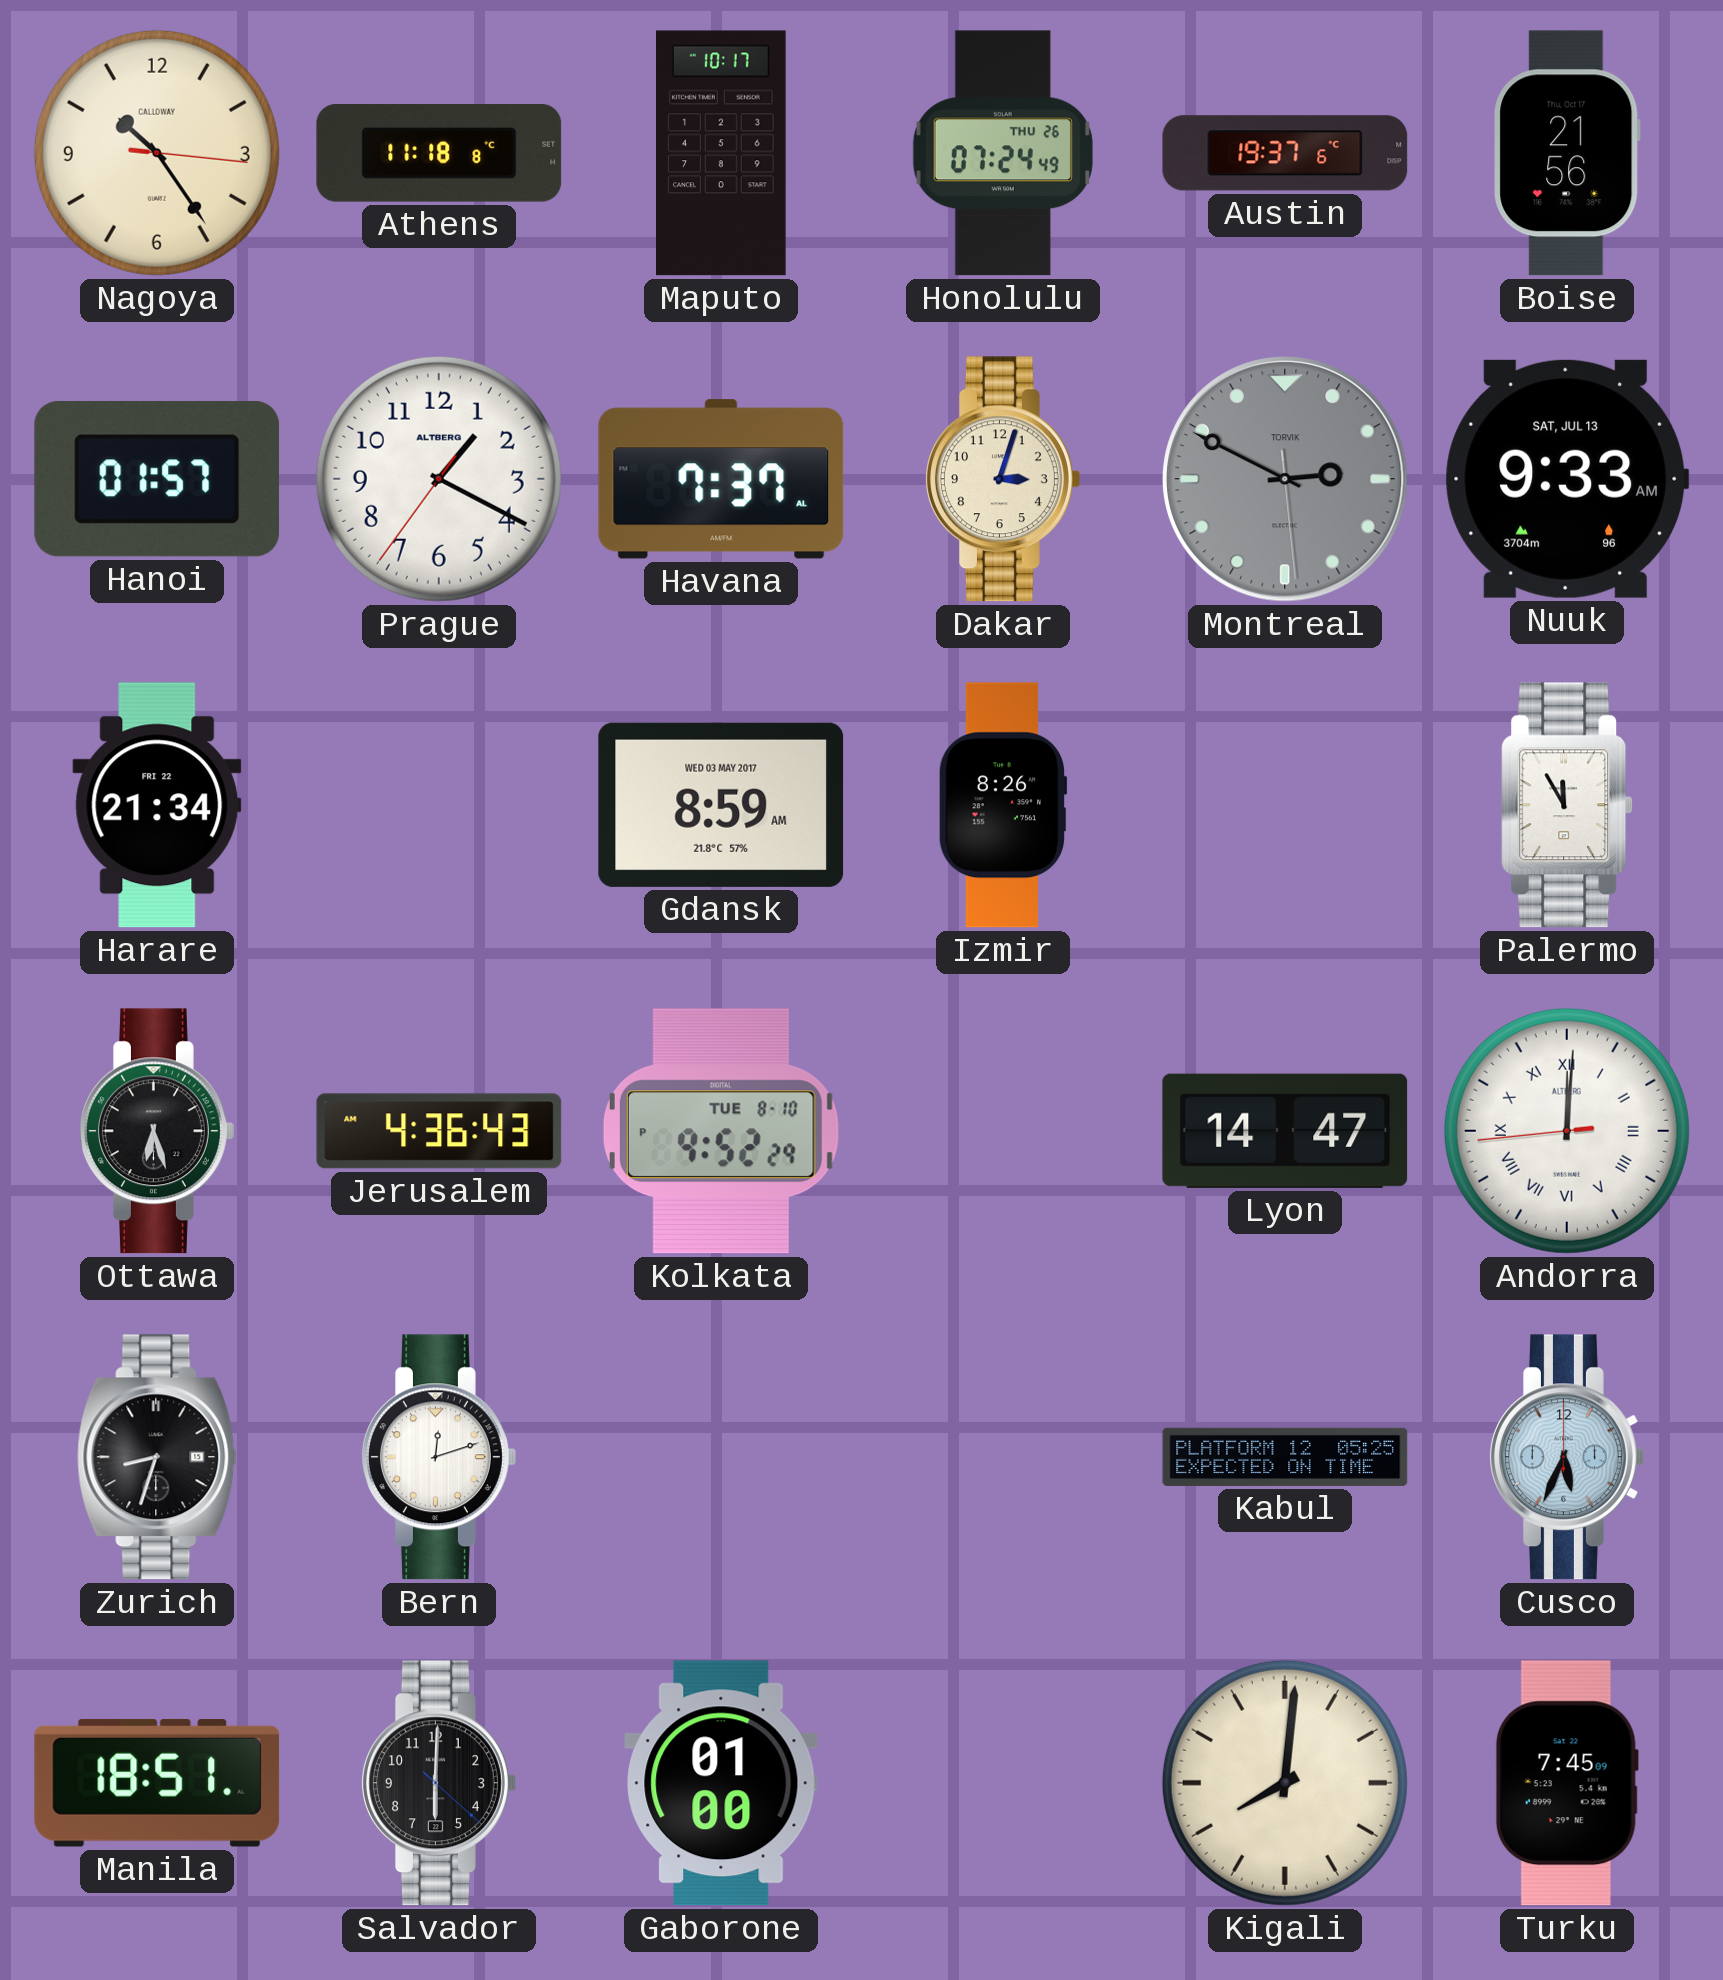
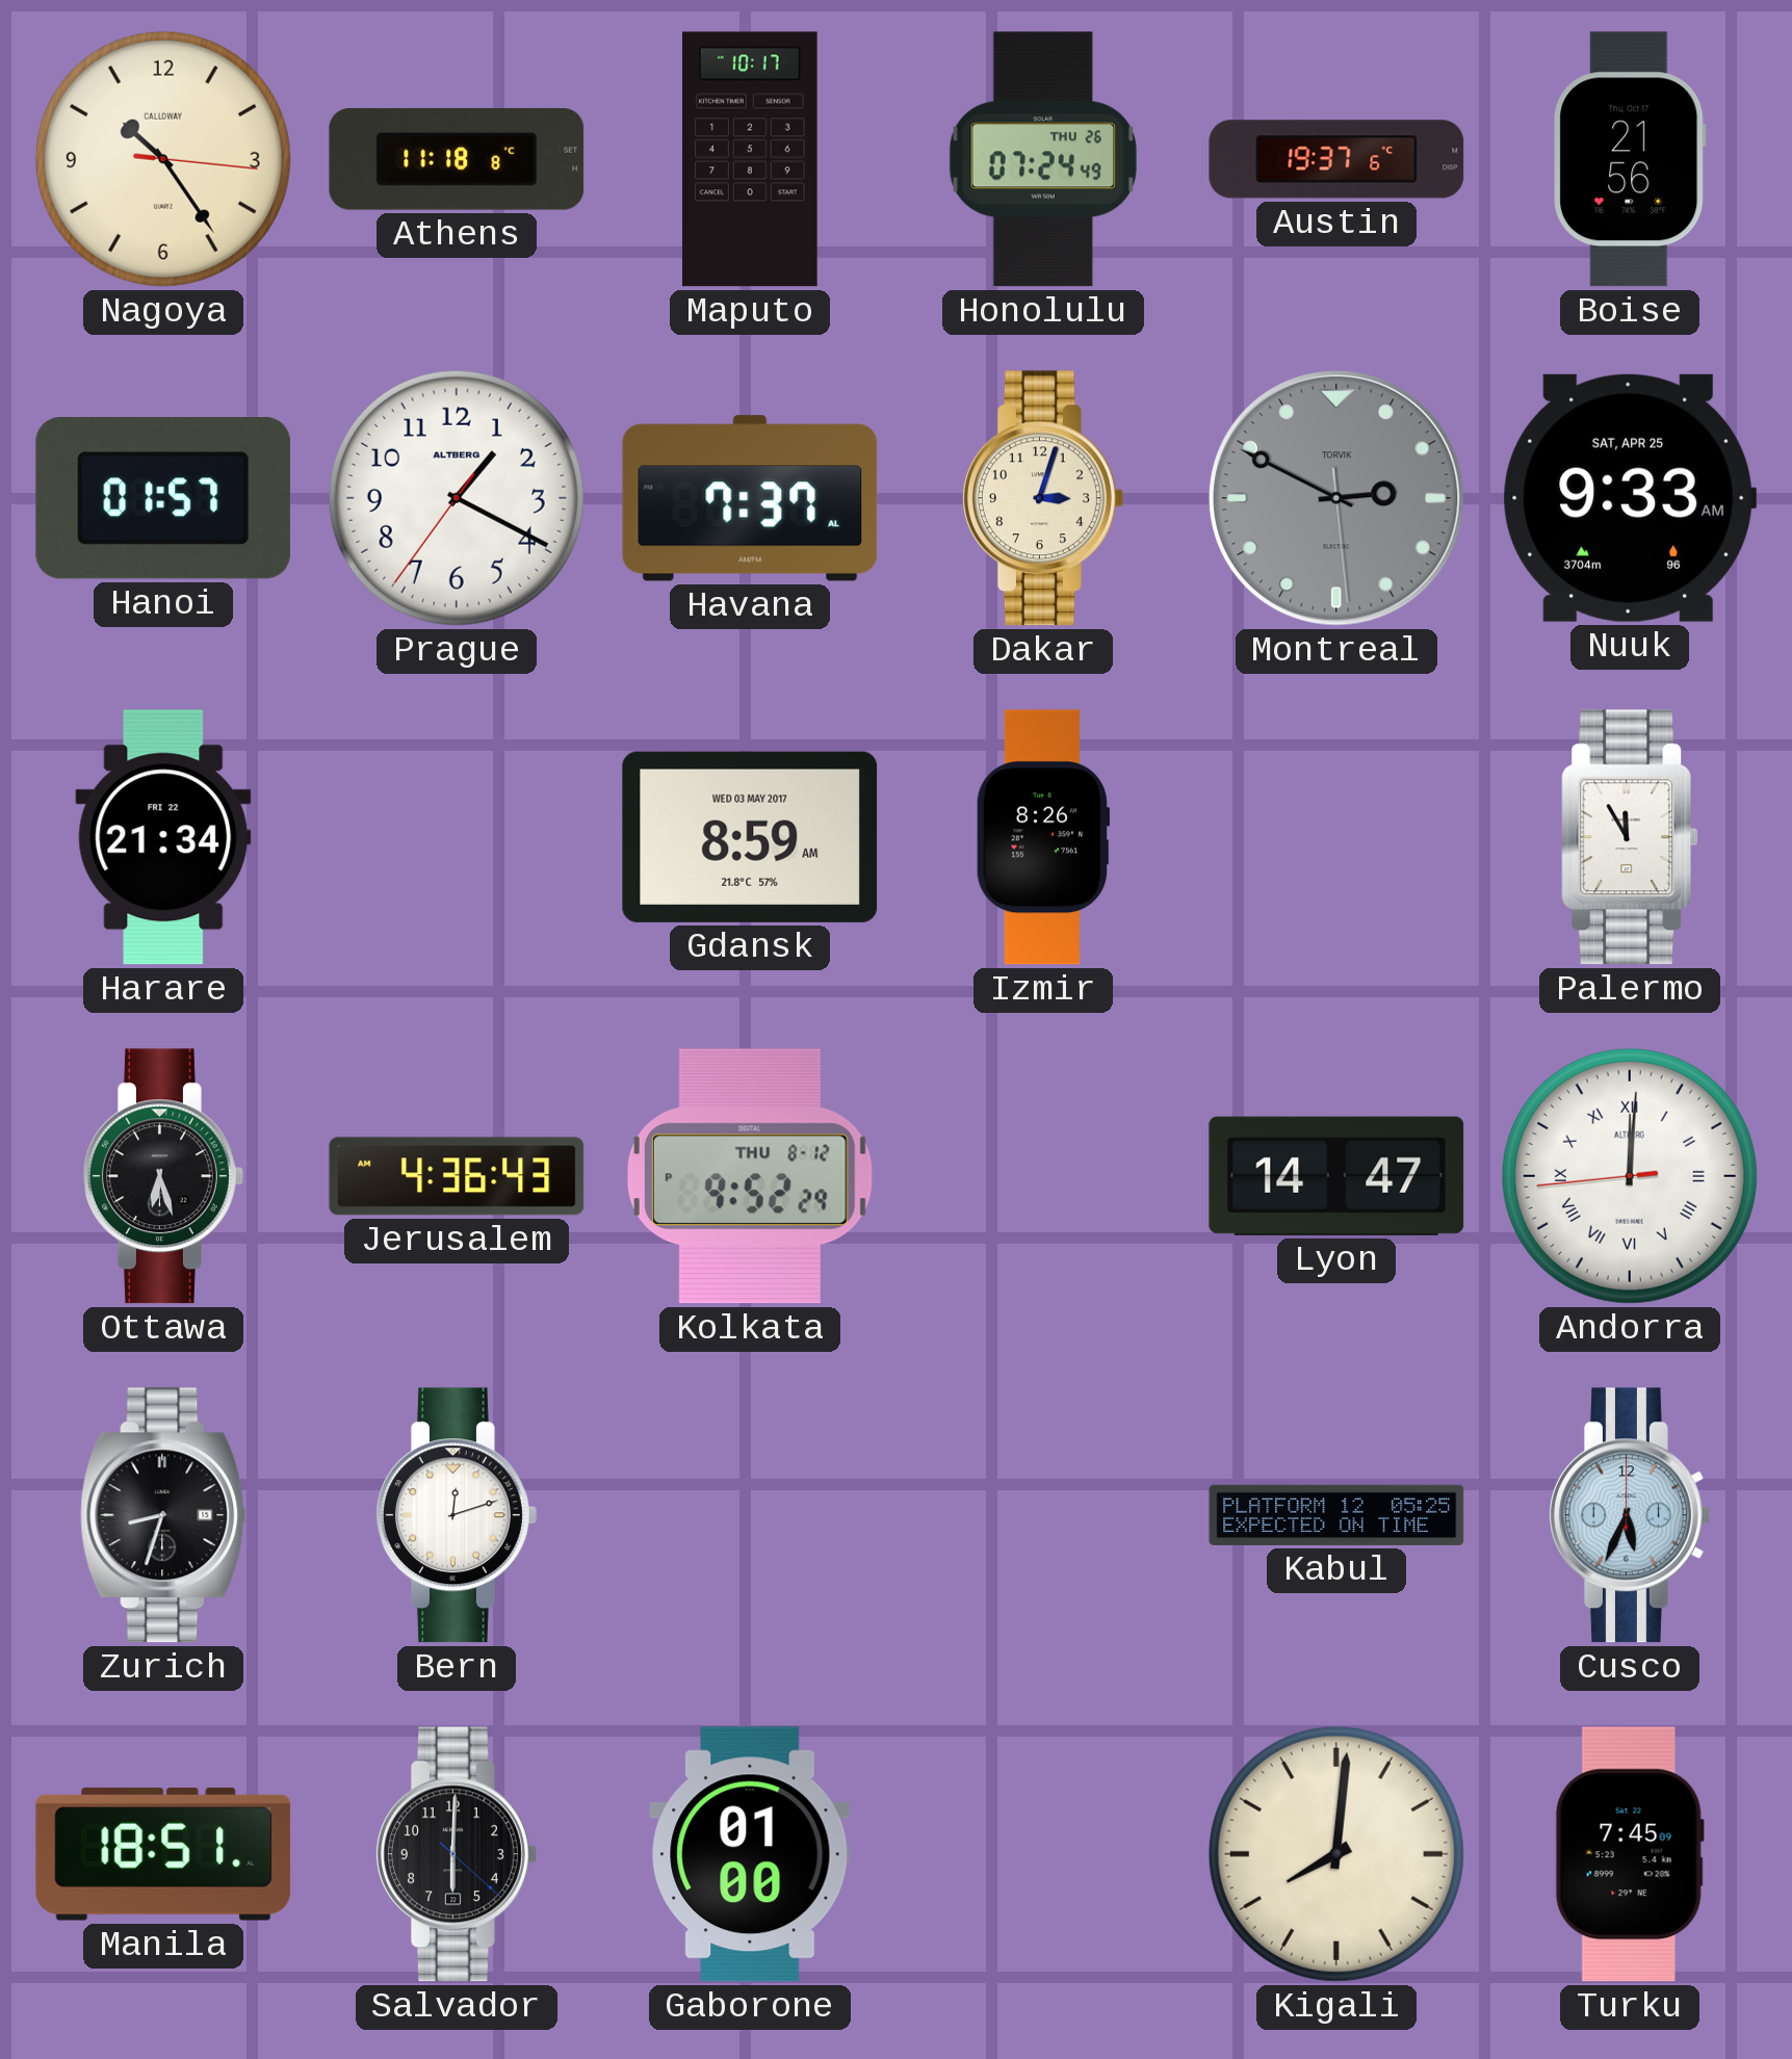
Nuuk date: SAT, JUL 13 -> SAT, APR 25 (1630, 498)
Kolkata date: TUE 8-10 -> THU 8-12 (750, 1176)
